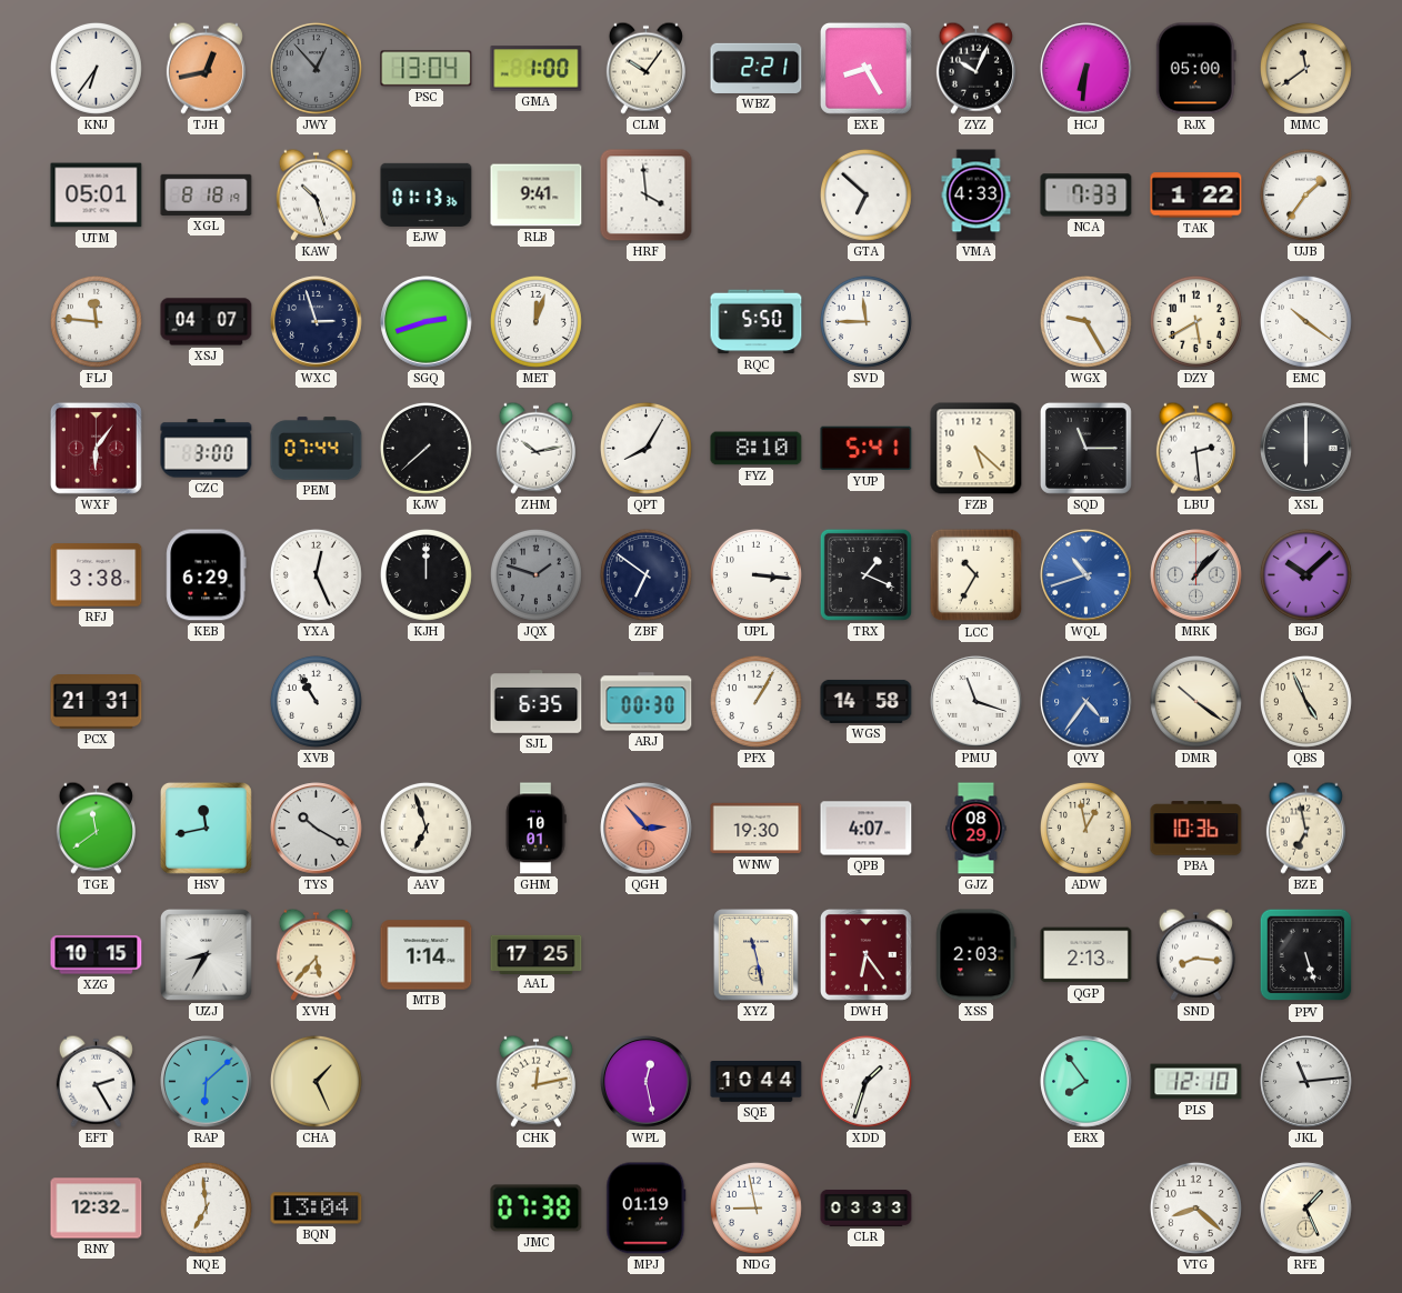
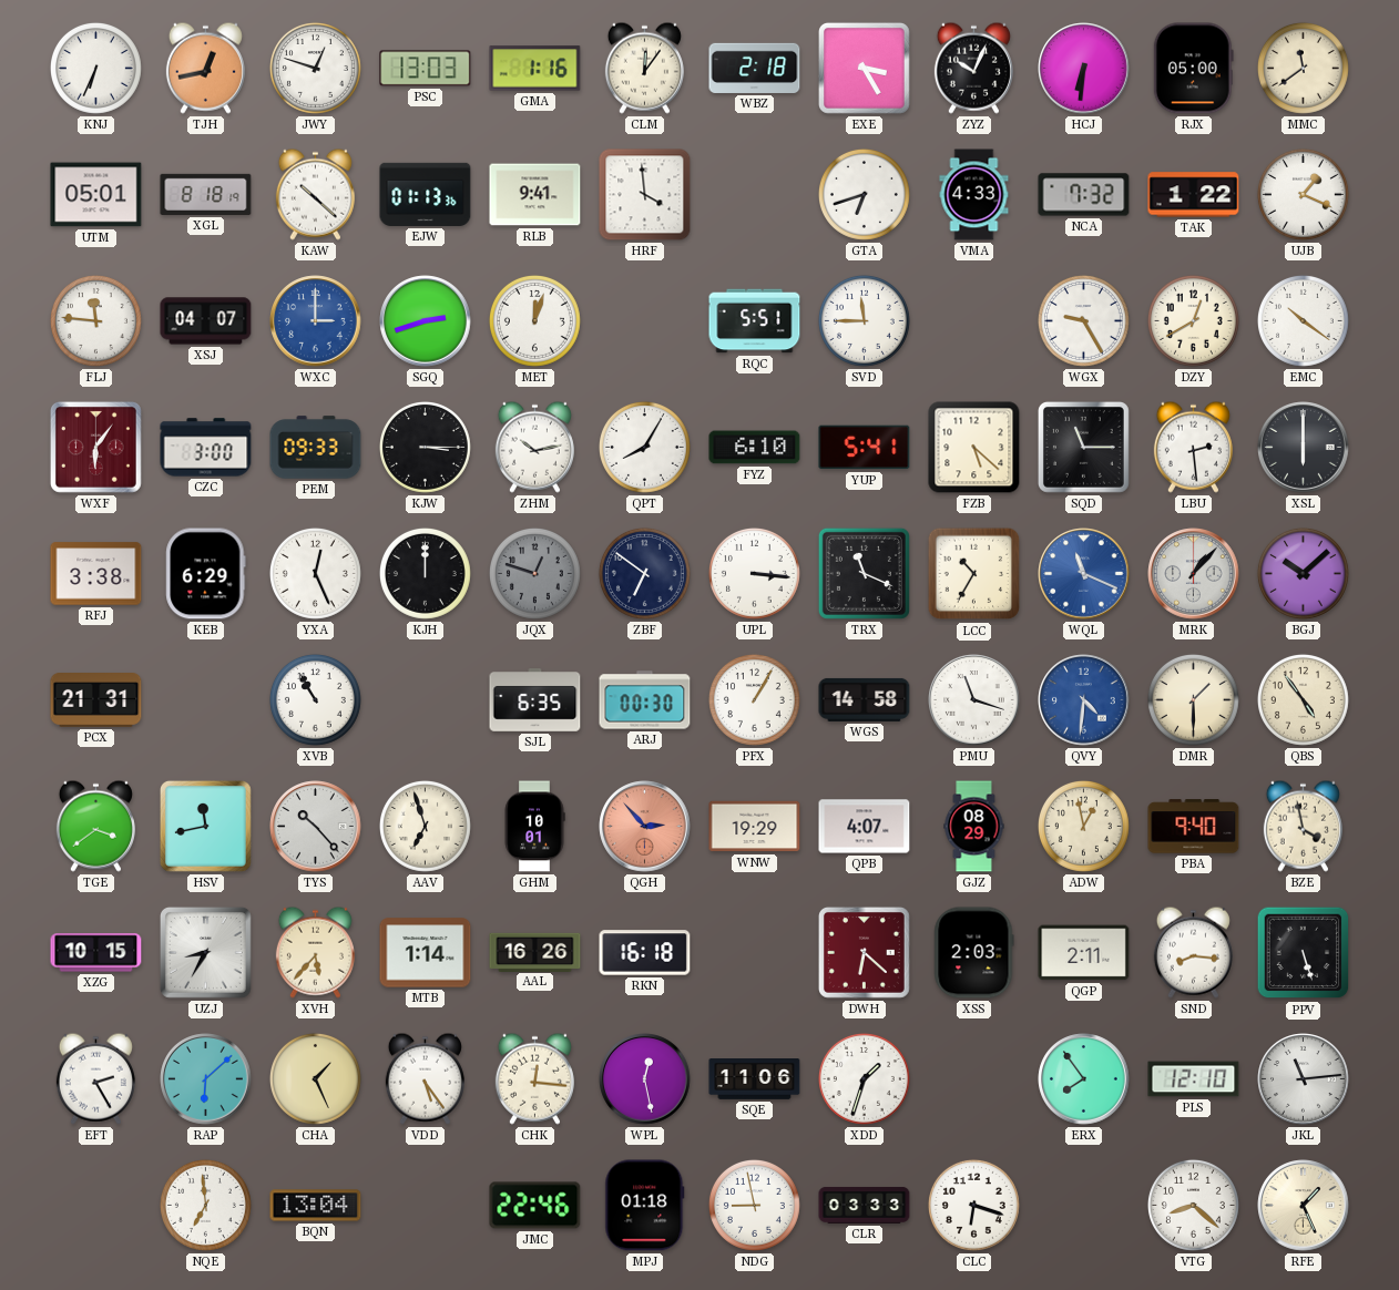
KNJ: 6:36 -> 6:34 (95, 68)
JWY: 12:53 -> 12:48 (315, 68)
JWY dial: grey -> white (315, 68)
PSC: 13:04 -> 13:03 (426, 69)
GMA: 1:00 -> 1:16 (535, 69)
CLM: 10:06 -> 12:06 (644, 68)
WBZ: 2:21 -> 2:18 (755, 68)
EXE: 8:25 -> 3:25 (864, 68)
KAW: 10:27 -> 10:22 (315, 194)
GTA: 6:52 -> 6:42 (864, 194)
NCA: 7:33 -> 7:32 (1084, 195)
UJB: 1:36 -> 1:19 (1303, 194)
WXC: 2:57 -> 3:00 (316, 321)
WXC dial: navy -> blue (316, 321)
RQC: 5:50 -> 5:51 (755, 321)
DZY: 5:40 -> 12:40 (1193, 320)
PEM: 07:44 -> 09:33 (316, 448)
KJW: 7:38 -> 3:15 (425, 447)
FYZ: 8:10 -> 6:10 (755, 448)
JQX: 1:48 -> 12:48 (534, 573)
TRX: 1:19 -> 11:19 (864, 573)
WQL: 10:42 -> 11:19 (1084, 574)
QVY: 4:36 -> 4:31 (1084, 700)
DMR: 10:21 -> 1:30 (1193, 699)
QBS: 4:56 -> 4:54 (1303, 699)
TGE: 11:39 -> 3:39 (95, 826)
TYS: 10:20 -> 10:23 (316, 827)
WNW: 19:30 -> 19:29 (755, 827)
PBA: 10:36 -> 9:40 (1194, 827)
BZE: 6:58 -> 3:58 (1303, 826)
AAL: 17:25 -> 16:26 (535, 952)
RKN: none -> 16:18 (645, 953)
XYZ: 11:28 -> none (757, 955)
DWH: 6:24 -> 6:22 (864, 952)
QGP: 2:13 -> 2:11 (1084, 953)
VDD: none -> 5:24 (425, 1078)
CHK: 12:13 -> 12:16 (534, 1078)
SQE: 10:44 -> 11:06 (755, 1079)
RNY: 12:32 -> none (97, 1209)
JMC: 07:38 -> 22:46 (535, 1206)
MPJ: 01:19 -> 01:18 (645, 1206)
CLC: none -> 6:18 (973, 1205)
